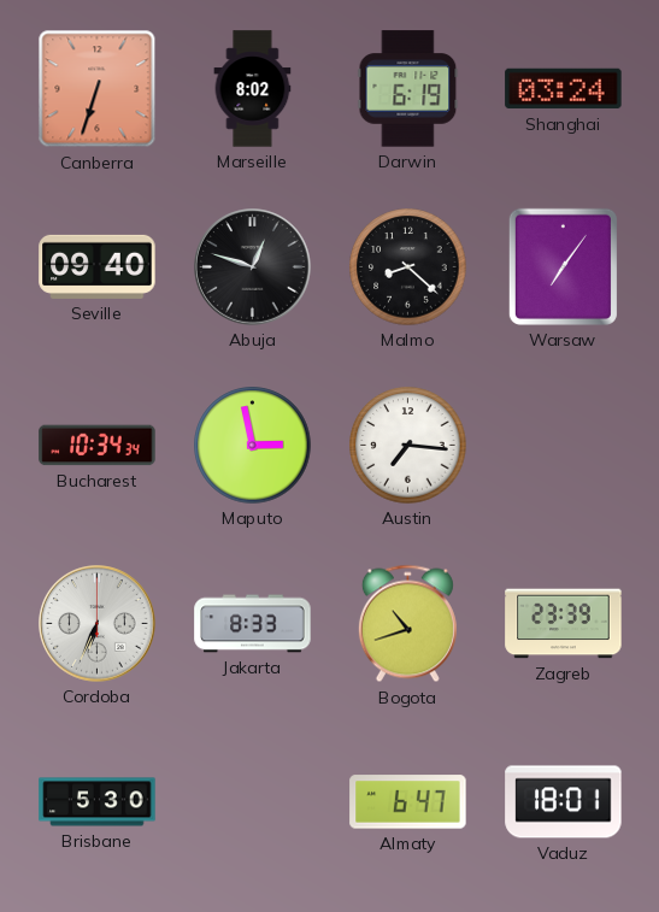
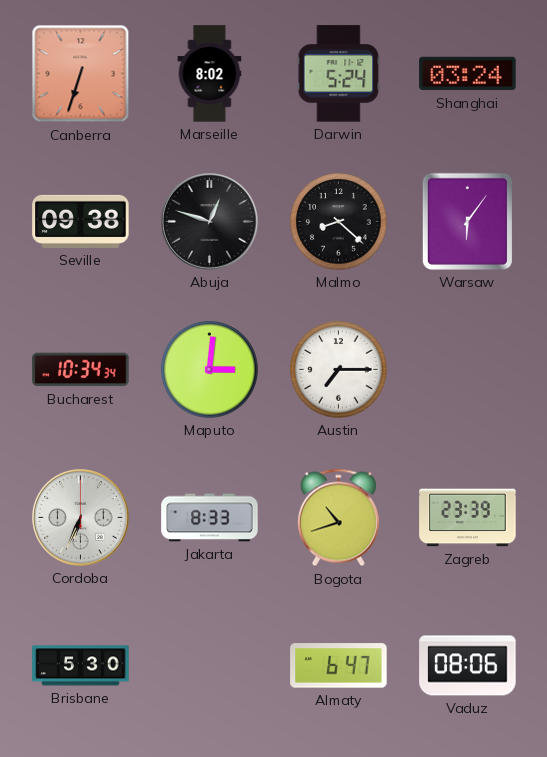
Darwin: 6:19 -> 5:24 (339, 74)
Seville: 09:40 -> 09:38 (81, 221)
Warsaw: 7:06 -> 6:06 (467, 221)
Maputo: 2:58 -> 3:01 (210, 370)
Austin: 7:16 -> 7:15 (339, 370)
Vaduz: 18:01 -> 08:06 (468, 666)
